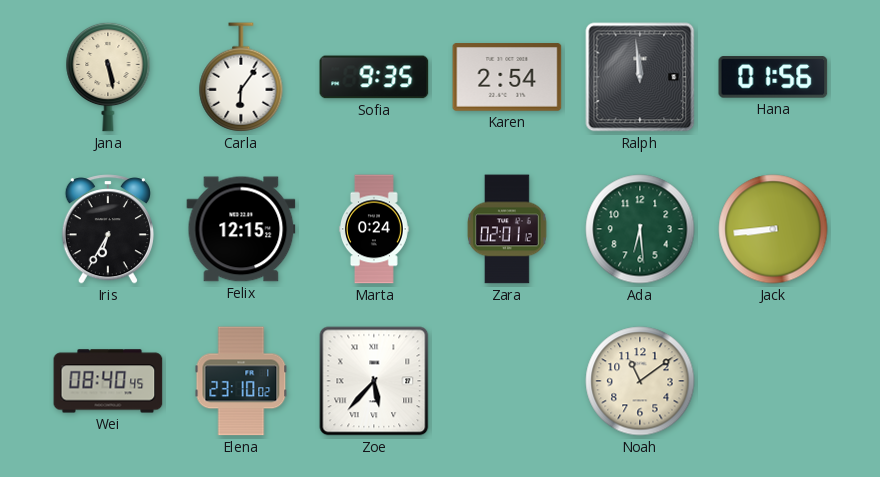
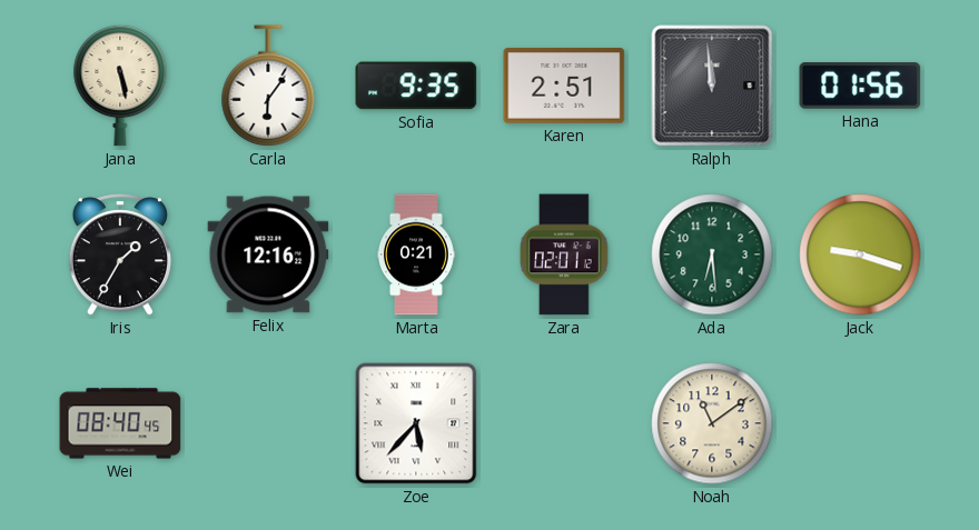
Karen: 2:54 -> 2:51 (564, 86)
Iris: 6:35 -> 1:35 (120, 254)
Felix: 12:15 -> 12:16 (268, 254)
Marta: 0:24 -> 0:21 (416, 254)
Jack: 8:44 -> 9:18 (860, 254)
Elena: 23:10 -> none (241, 381)
